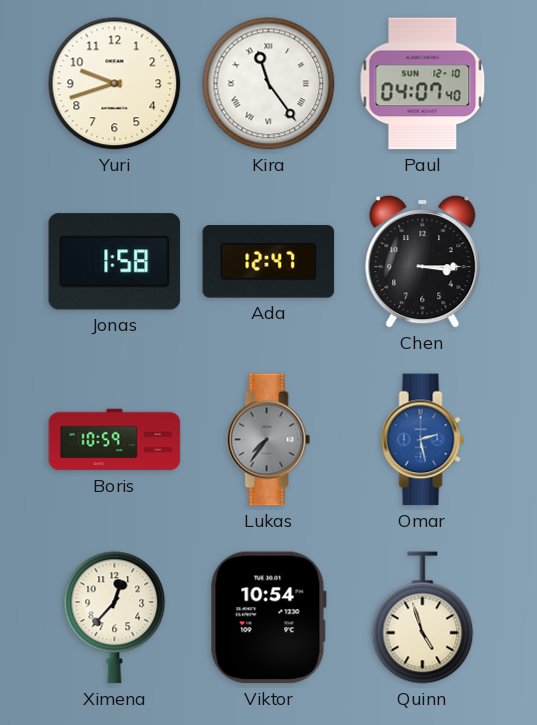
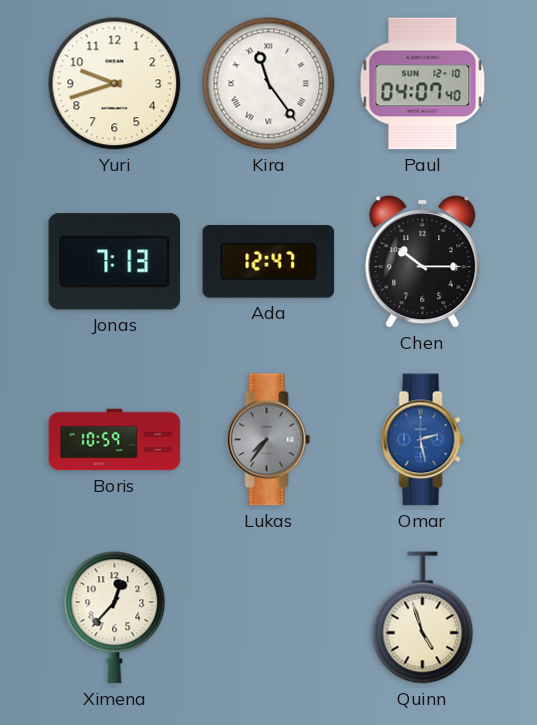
Jonas: 1:58 -> 7:13 (115, 262)
Chen: 3:15 -> 10:15 (423, 262)
Viktor: 10:54 -> none (268, 618)
